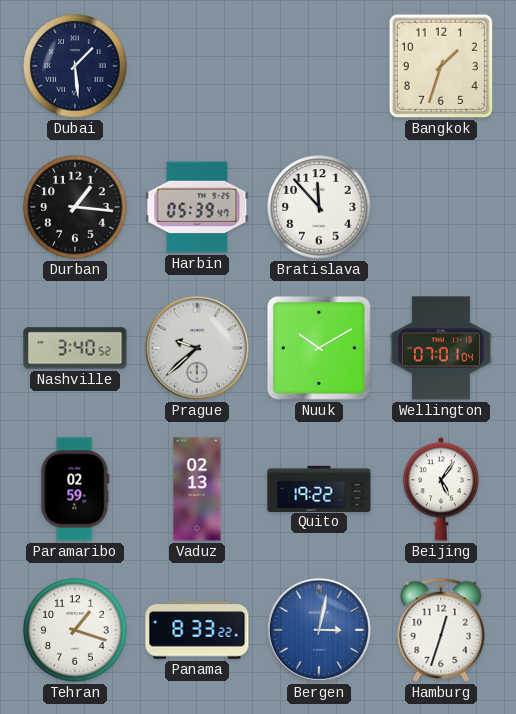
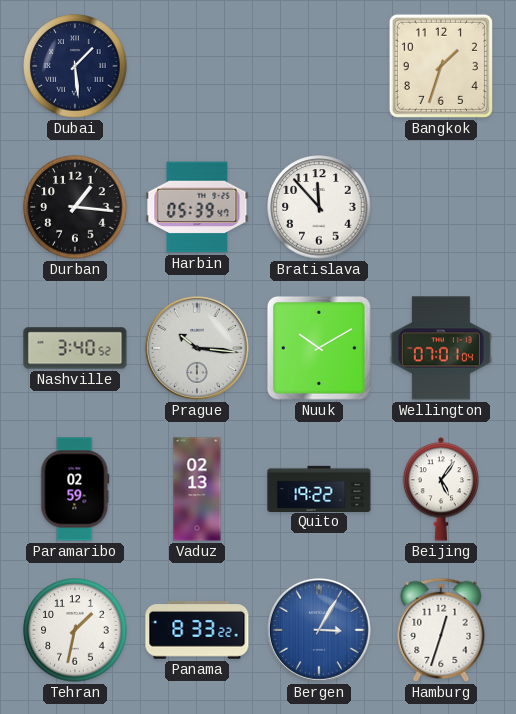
Prague: 9:38 -> 10:16 (197, 348)
Tehran: 1:18 -> 1:32 (75, 630)
Bergen: 3:02 -> 3:05 (319, 630)
